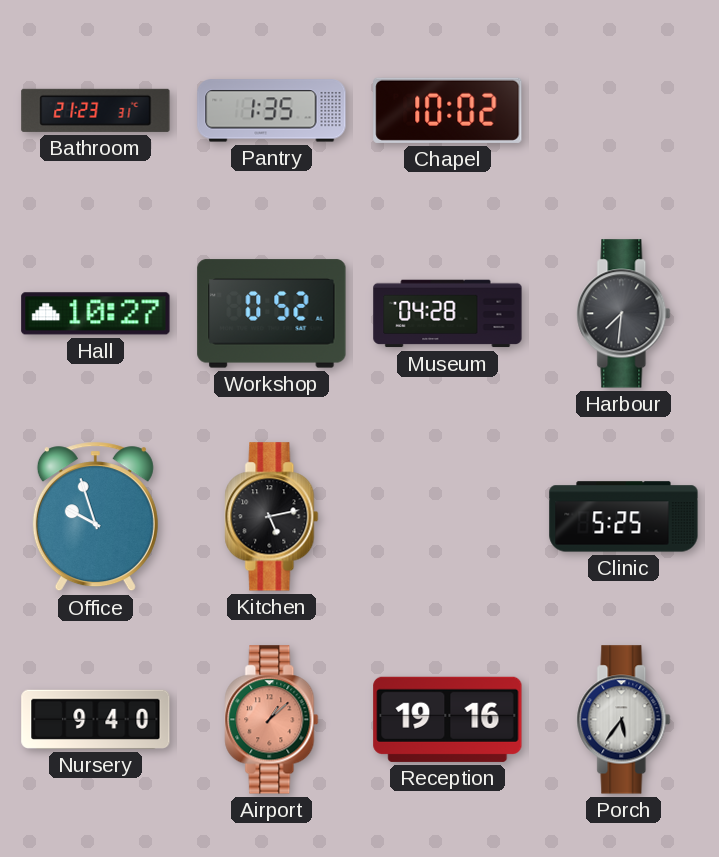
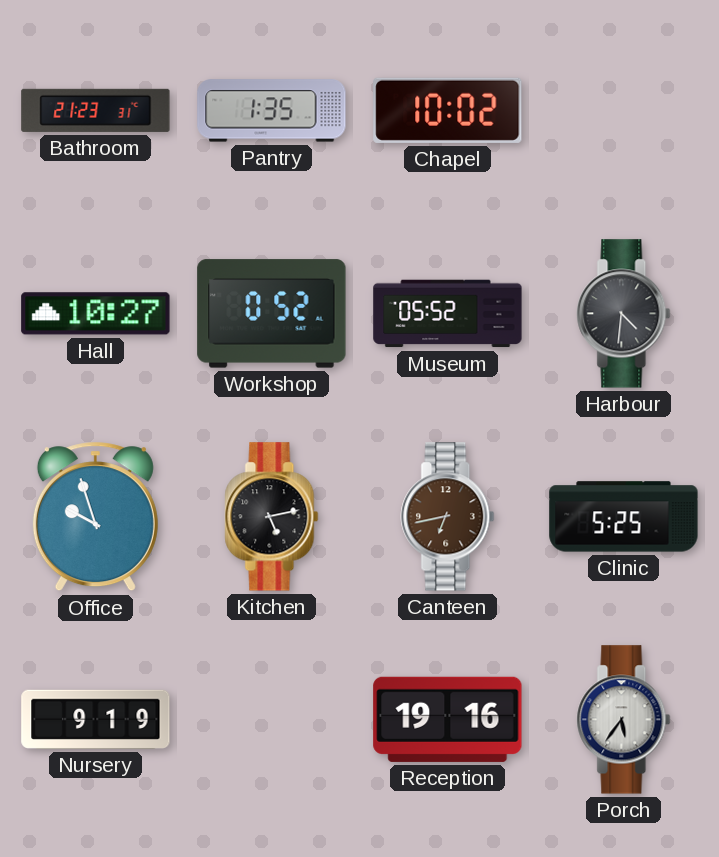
Museum: 04:28 -> 05:52 (448, 314)
Harbour: 7:31 -> 4:31 (624, 314)
Canteen: none -> 6:43 (448, 517)
Nursery: 9:40 -> 9:19 (96, 719)
Airport: 1:08 -> none (272, 720)
